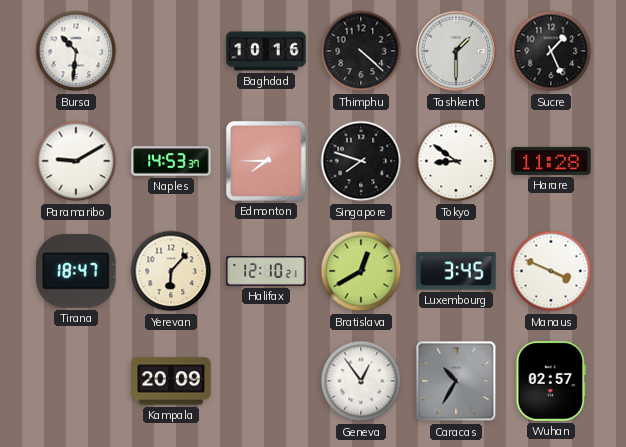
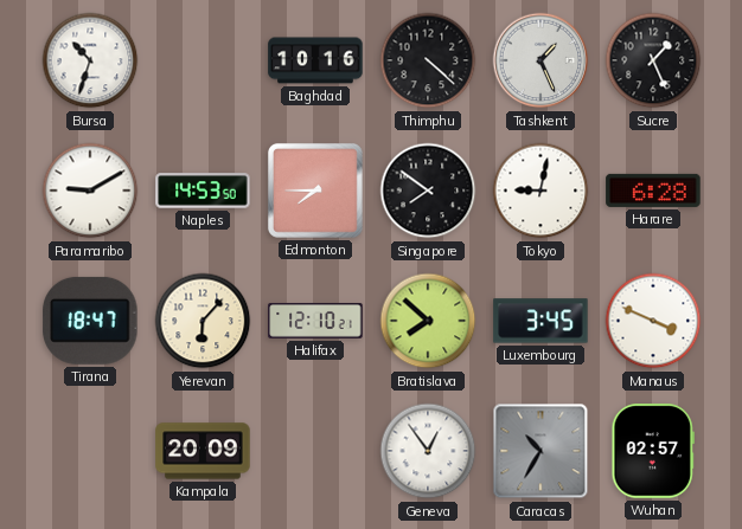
Bursa: 10:31 -> 10:33 (90, 60)
Tashkent: 1:30 -> 1:26 (540, 60)
Naples: 14:53:37 -> 14:53:50 (203, 191)
Singapore: 7:48 -> 7:51 (428, 191)
Tokyo: 8:51 -> 9:02 (540, 191)
Harare: 11:28 -> 6:28 (653, 191)
Bratislava: 12:40 -> 7:52 (428, 321)
